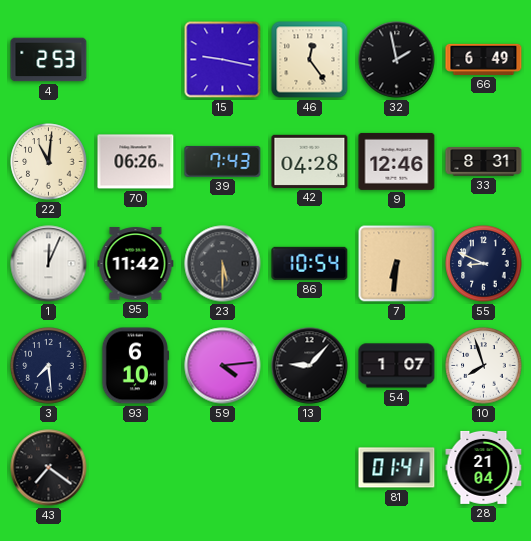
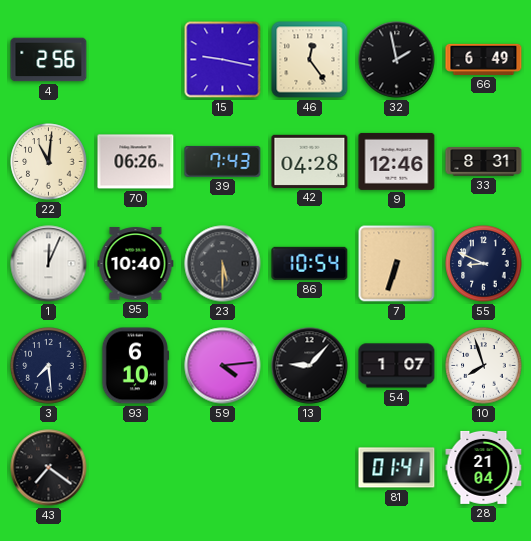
4: 2:53 -> 2:56 (49, 60)
95: 11:42 -> 10:40 (136, 264)
7: 6:31 -> 6:33 (397, 264)
